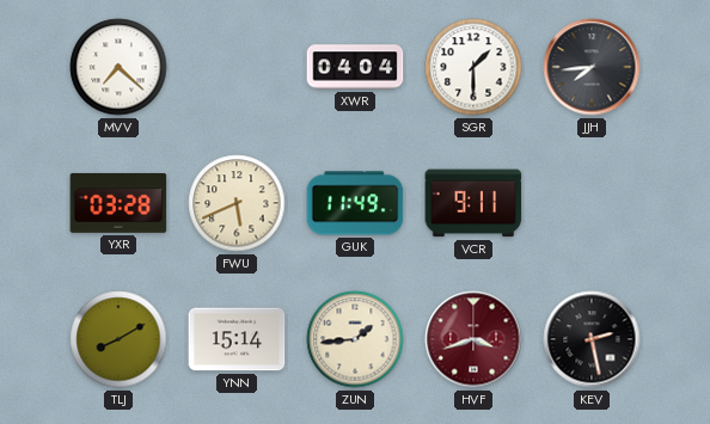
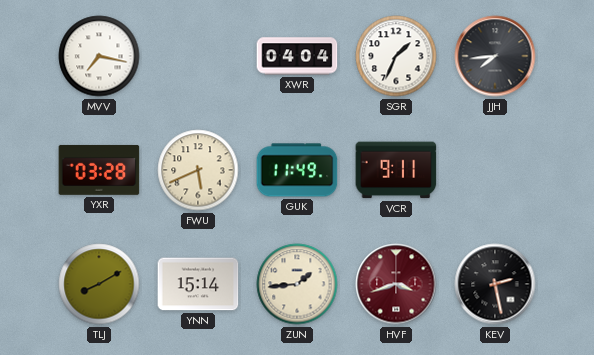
MVV: 7:22 -> 7:17 (99, 56)
SGR: 1:30 -> 1:34 (396, 56)
